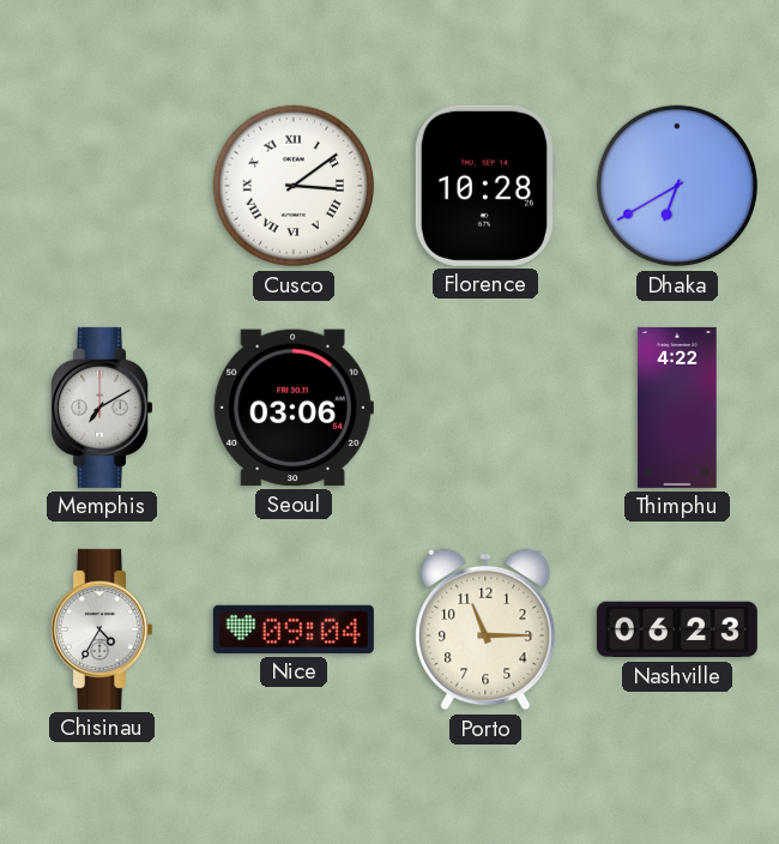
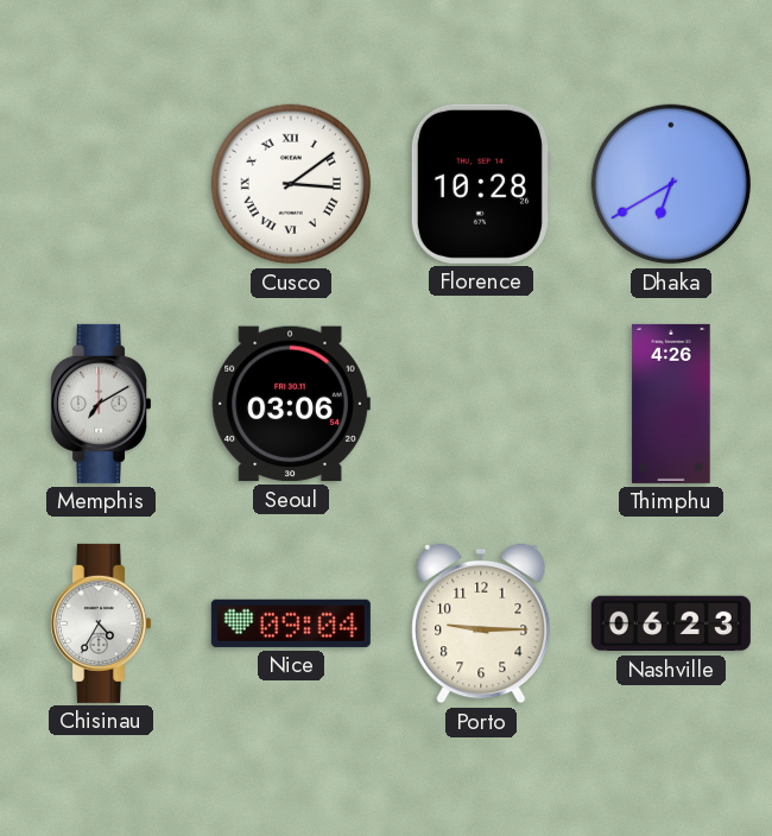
Thimphu: 4:22 -> 4:26 (671, 404)
Porto: 11:15 -> 9:15 (481, 623)
